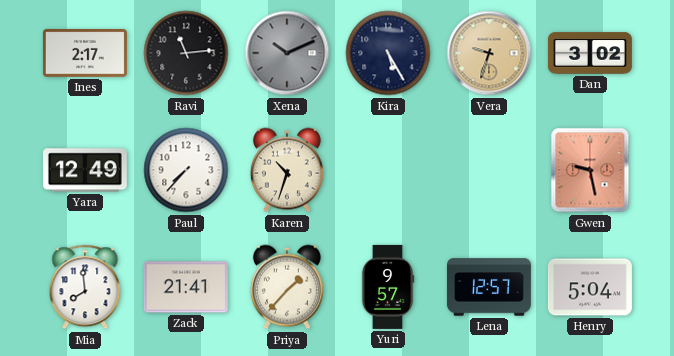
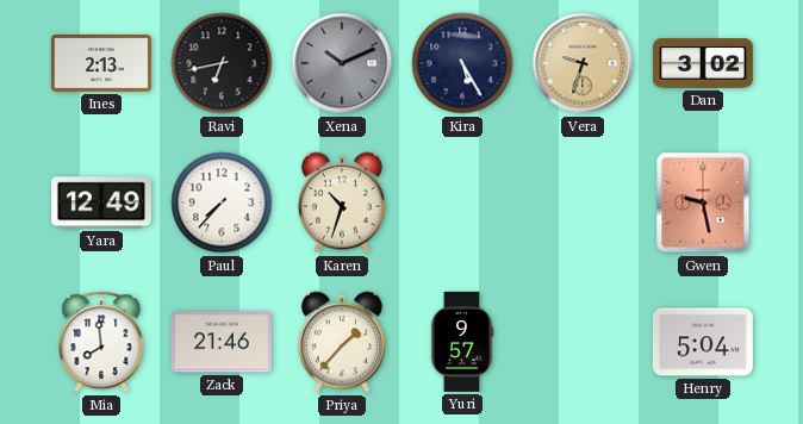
Ines: 2:17 -> 2:13 (101, 63)
Ravi: 11:14 -> 6:43 (222, 63)
Zack: 21:41 -> 21:46 (222, 342)
Lena: 12:57 -> none (489, 287)
